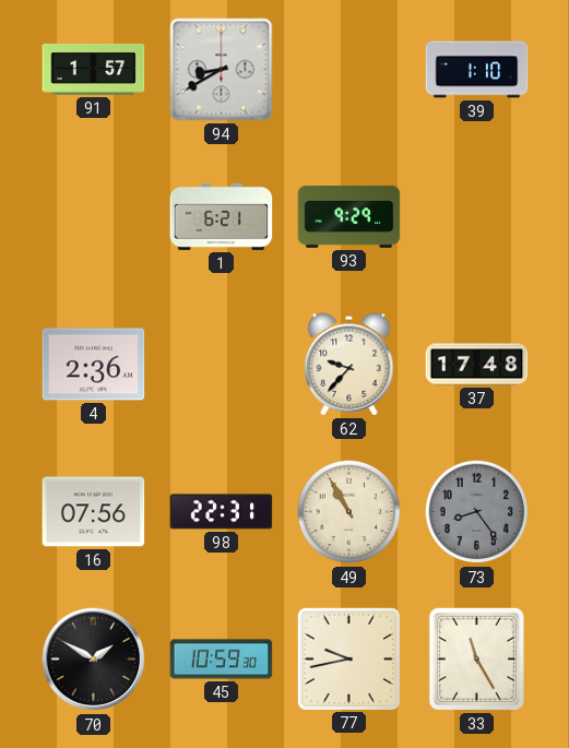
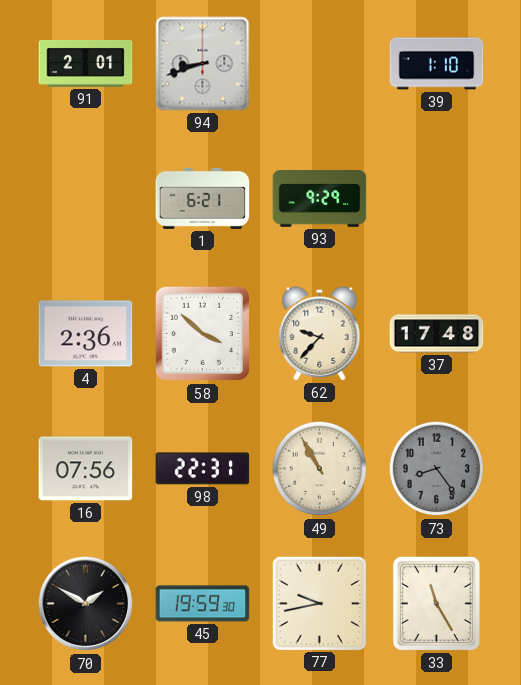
91: 1:57 -> 2:01 (86, 63)
94: 8:40 -> 8:42 (203, 64)
58: none -> 3:52 (203, 334)
45: 10:59 -> 19:59 (203, 604)
